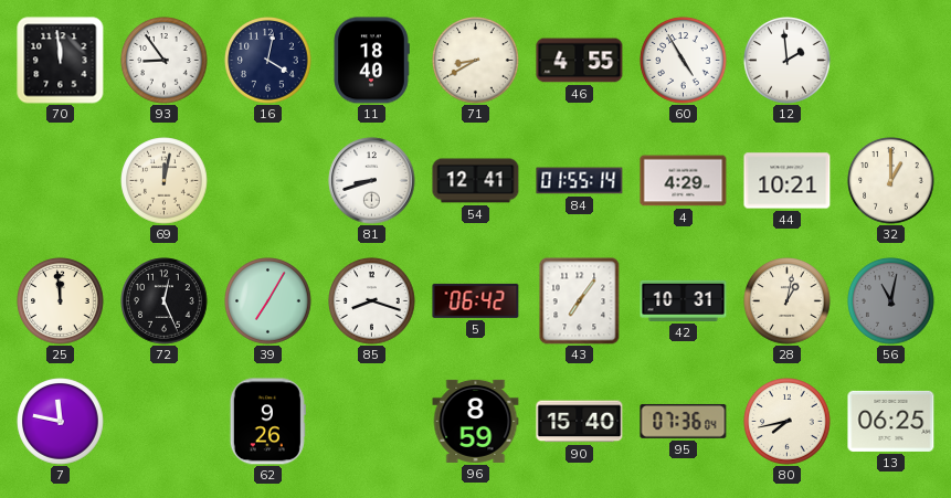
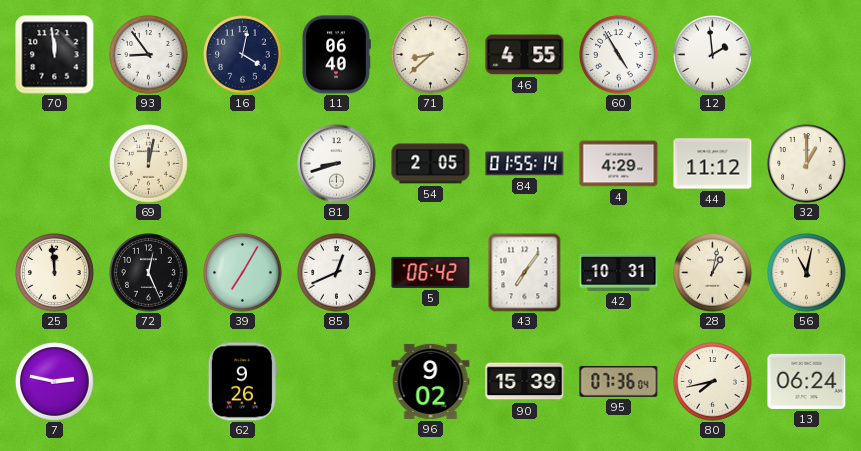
11: 18:40 -> 06:40 (336, 55)
71: 8:40 -> 8:38 (431, 55)
54: 12:41 -> 2:05 (431, 164)
44: 10:21 -> 11:12 (713, 164)
85: 8:18 -> 12:41 (337, 273)
56 dial: grey -> cream (807, 273)
7: 11:47 -> 2:47 (55, 382)
96: 8:59 -> 9:02 (431, 381)
90: 15:40 -> 15:39 (525, 382)
13: 06:25 -> 06:24 (807, 381)
